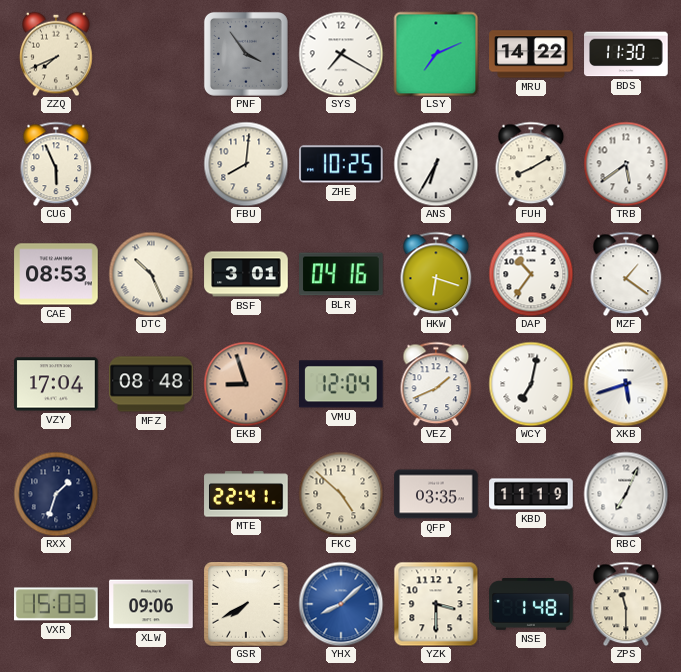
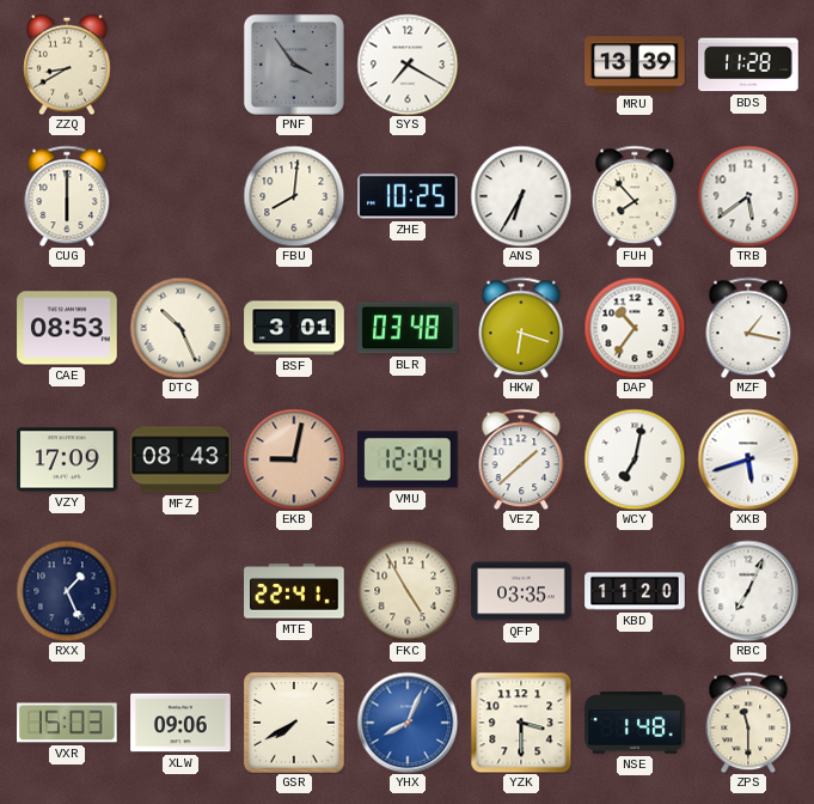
ZZQ: 7:41 -> 8:40 (67, 65)
LSY: 7:11 -> none (436, 54)
MRU: 14:22 -> 13:39 (635, 65)
BDS: 11:30 -> 11:28 (748, 65)
CUG: 5:56 -> 6:00 (67, 196)
FUH: 8:10 -> 7:53 (635, 196)
BLR: 04:16 -> 03:48 (408, 328)
MZF: 1:21 -> 1:17 (748, 328)
VZY: 17:04 -> 17:09 (67, 459)
MFZ: 08:48 -> 08:43 (180, 459)
EKB: 8:57 -> 9:02 (294, 459)
VEZ: 1:41 -> 1:38 (521, 459)
RXX: 1:33 -> 1:26 (67, 591)
FKC: 4:52 -> 4:55 (408, 591)
KBD: 11:19 -> 11:20 (635, 591)
YHX: 8:08 -> 8:04 (408, 723)
